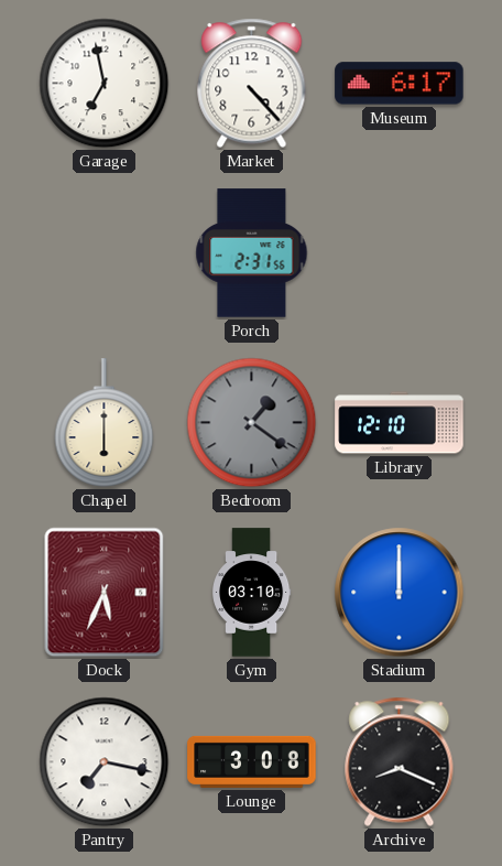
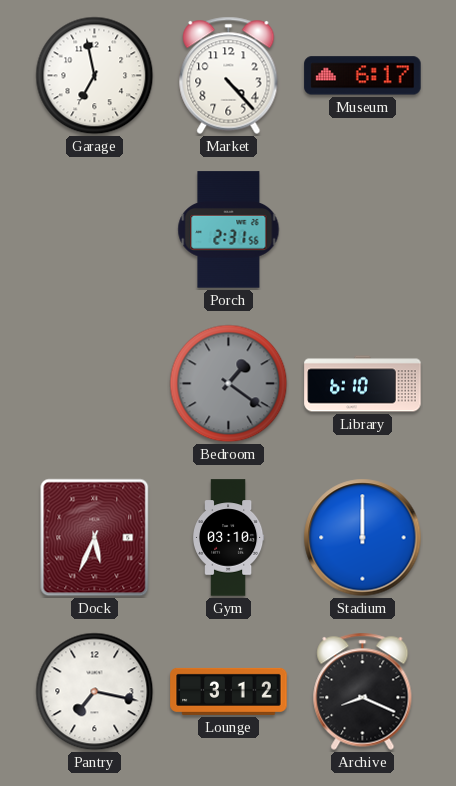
Chapel: 6:00 -> none (105, 423)
Library: 12:10 -> 6:10 (363, 384)
Lounge: 3:08 -> 3:12 (229, 691)
